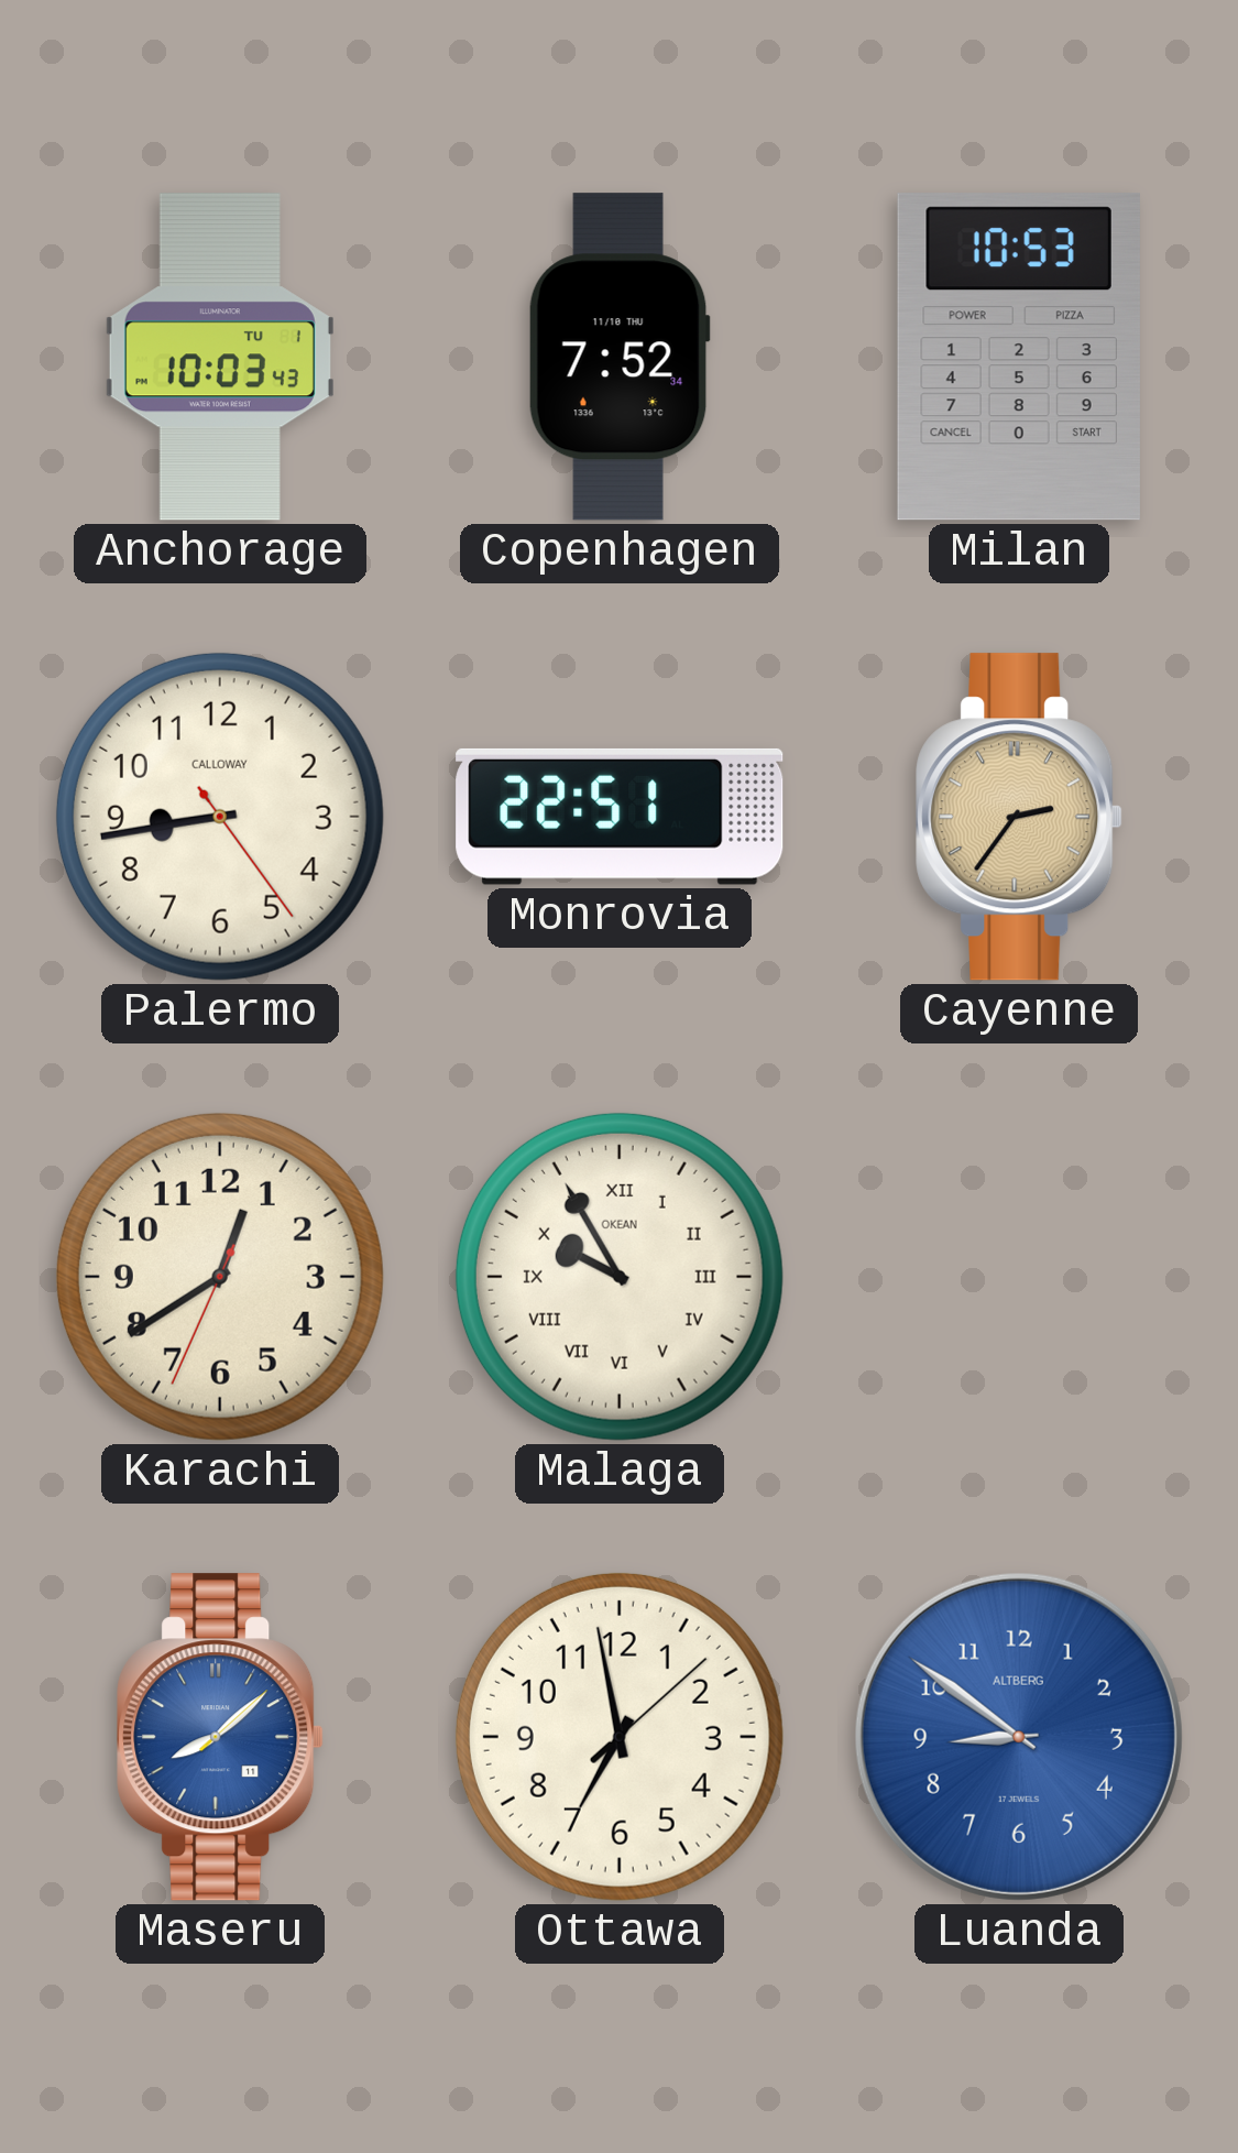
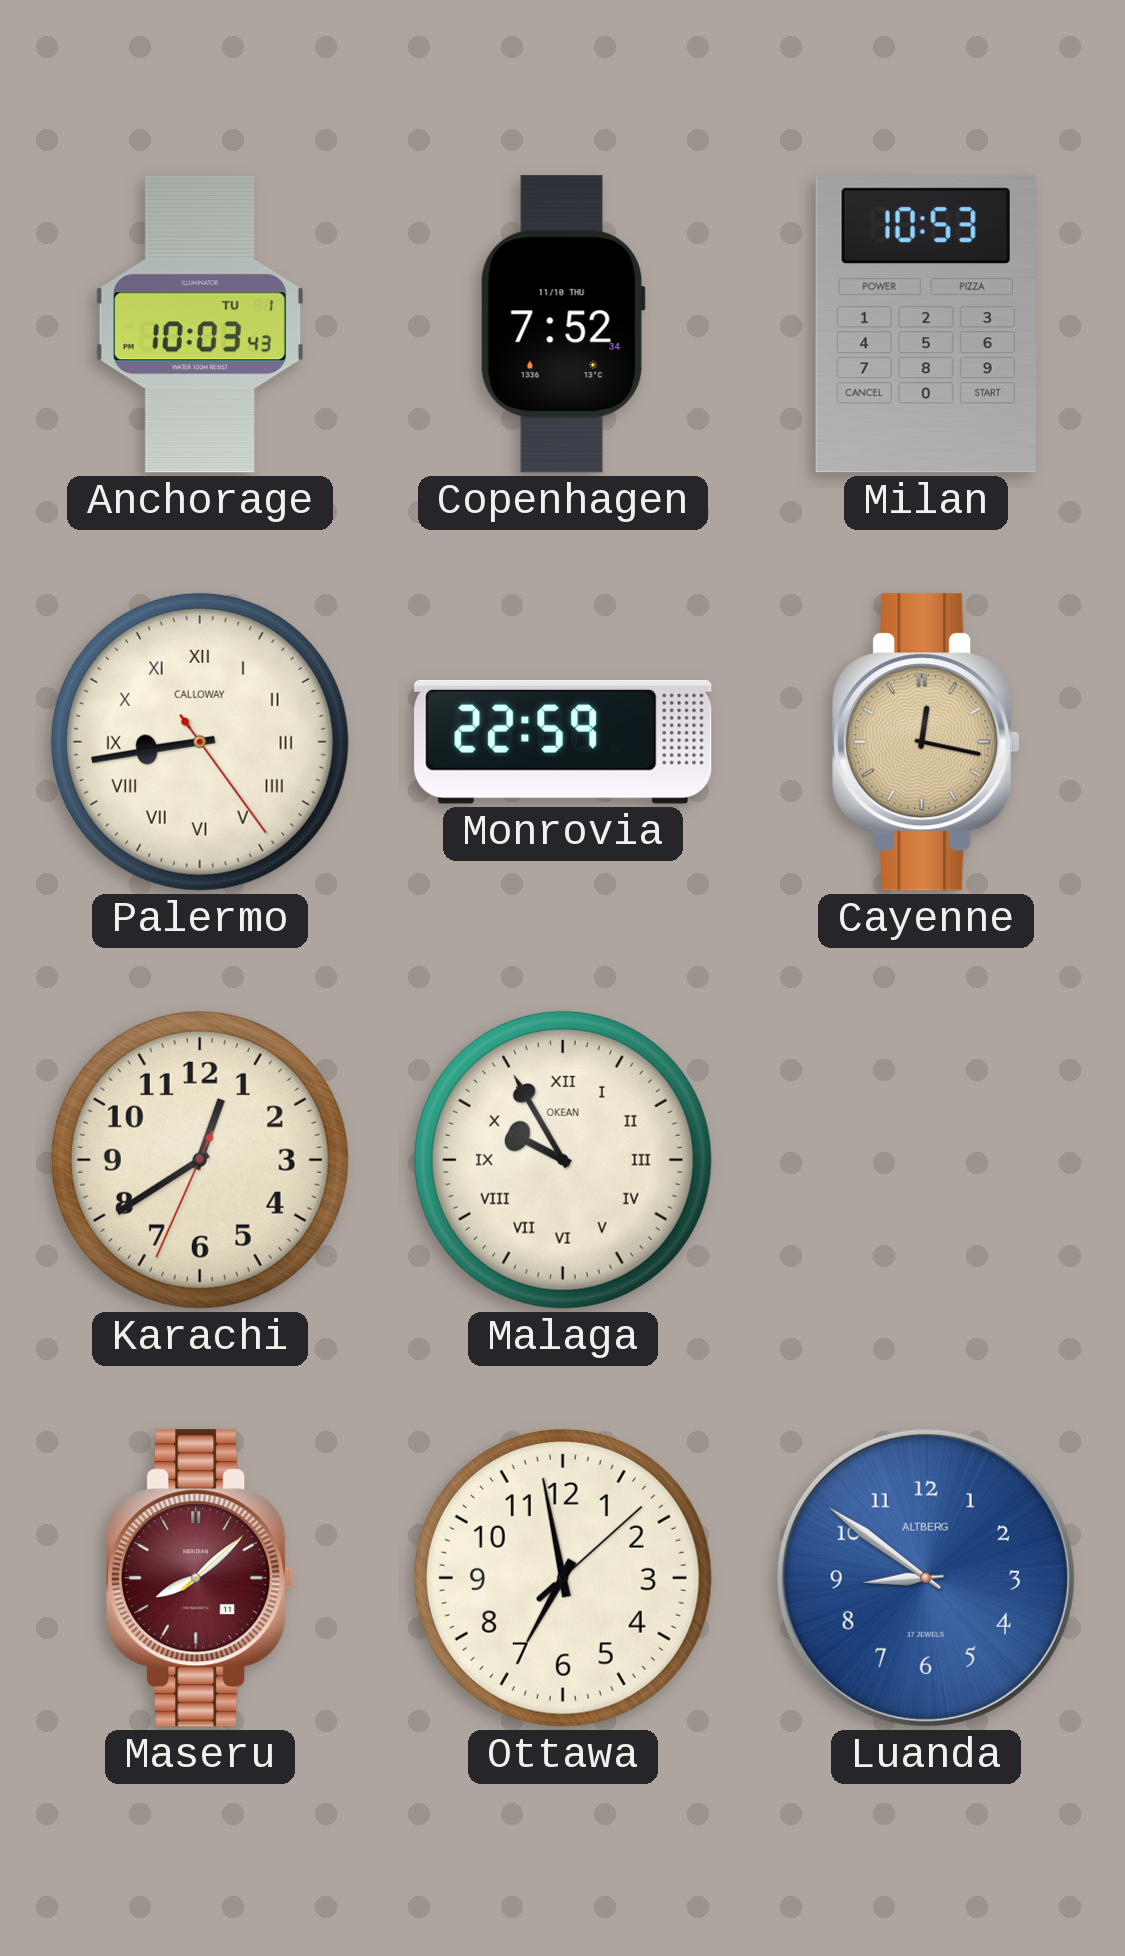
Palermo numerals: Arabic -> Roman (200, 742)
Monrovia: 22:51 -> 22:59 (563, 742)
Cayenne: 2:36 -> 12:17 (926, 742)
Maseru dial: blue -> burgundy (200, 1578)
